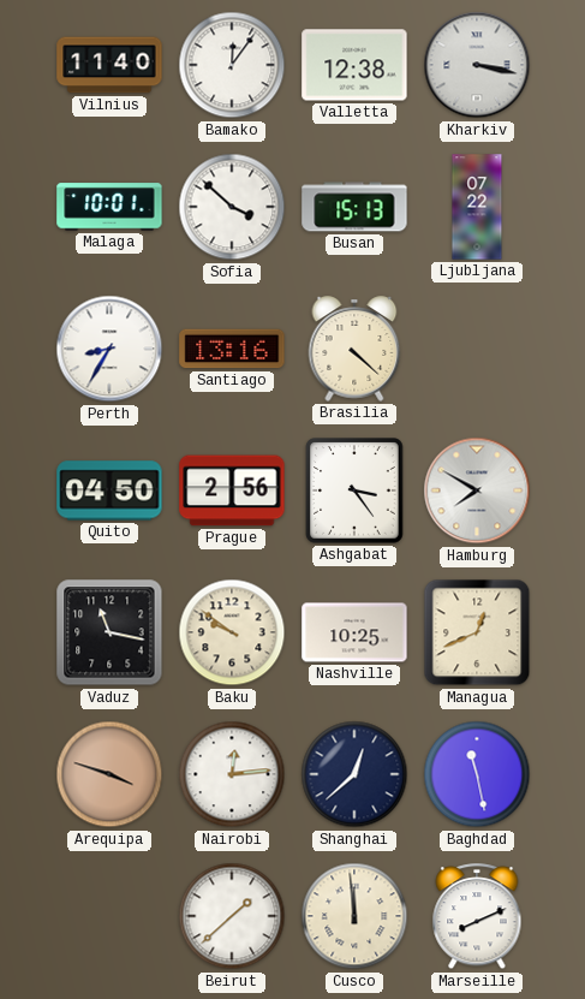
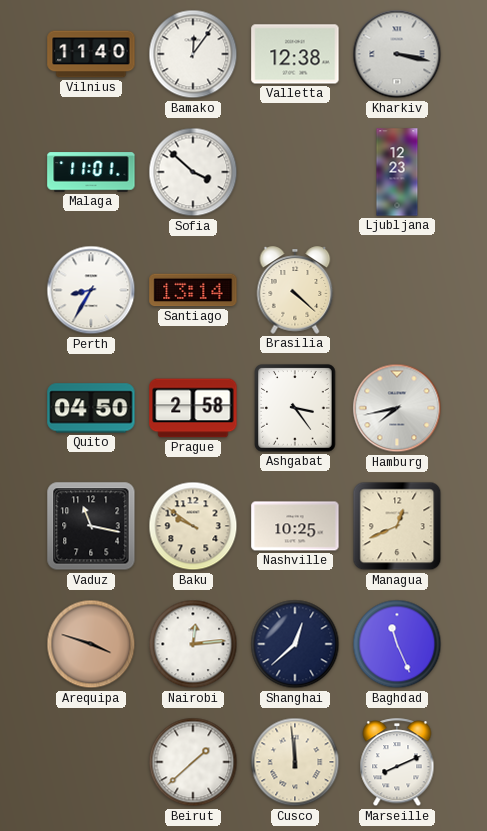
Malaga: 10:01 -> 11:01 (91, 172)
Busan: 15:13 -> none (354, 207)
Ljubljana: 07:22 -> 12:23 (397, 172)
Santiago: 13:16 -> 13:14 (193, 290)
Prague: 2:56 -> 2:58 (193, 408)
Hamburg: 7:50 -> 7:43 (397, 408)
Baghdad: 11:28 -> 11:26 (397, 644)
